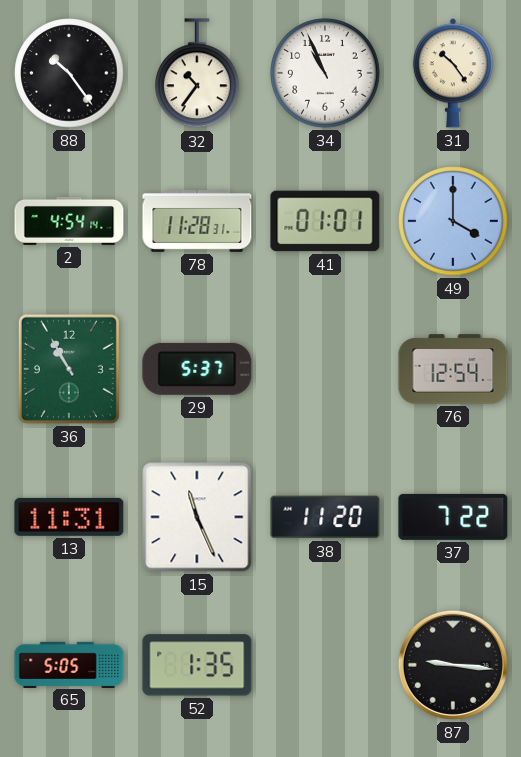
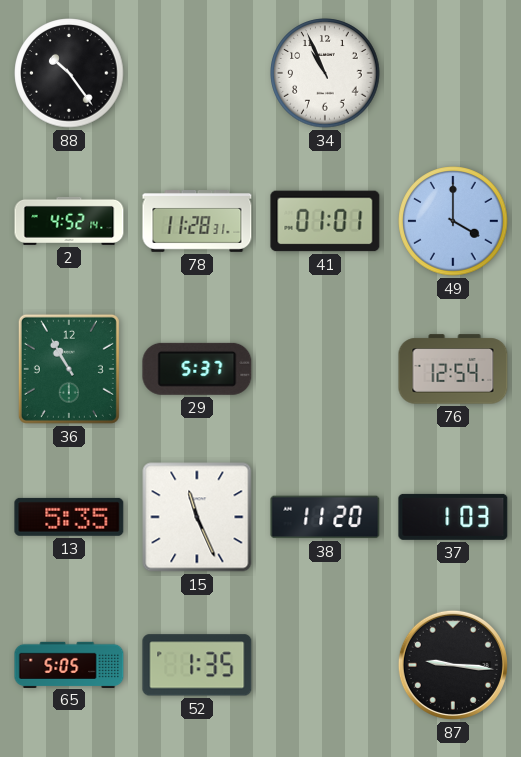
32: 10:36 -> none (198, 74)
31: 10:24 -> none (453, 73)
2: 4:54 -> 4:52 (69, 221)
13: 11:31 -> 5:35 (69, 517)
37: 7:22 -> 1:03 (453, 517)
